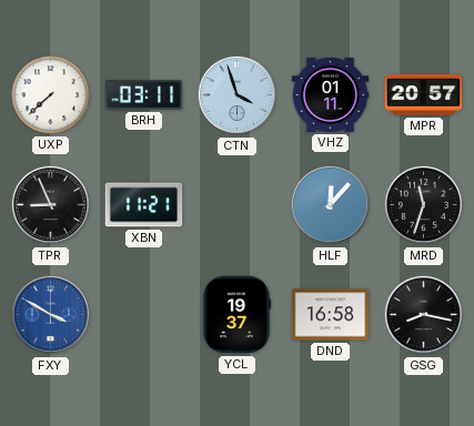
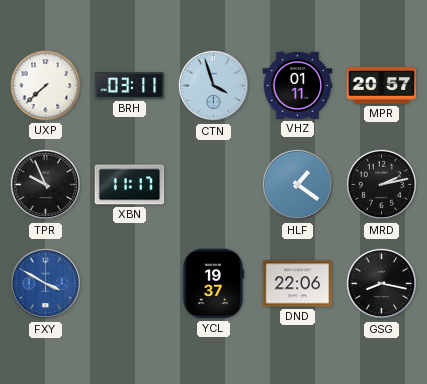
TPR: 8:56 -> 9:56 (46, 185)
XBN: 11:21 -> 11:17 (130, 185)
HLF: 12:07 -> 1:21 (298, 185)
MRD: 11:33 -> 2:13 (382, 185)
DND: 16:58 -> 22:06 (298, 284)
